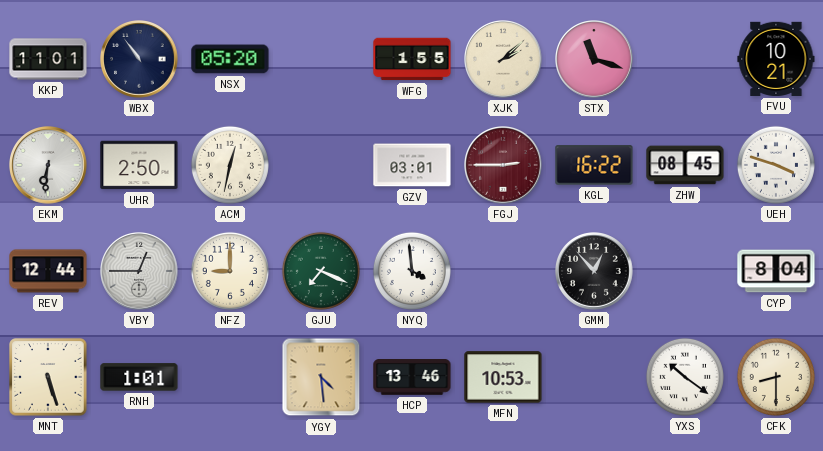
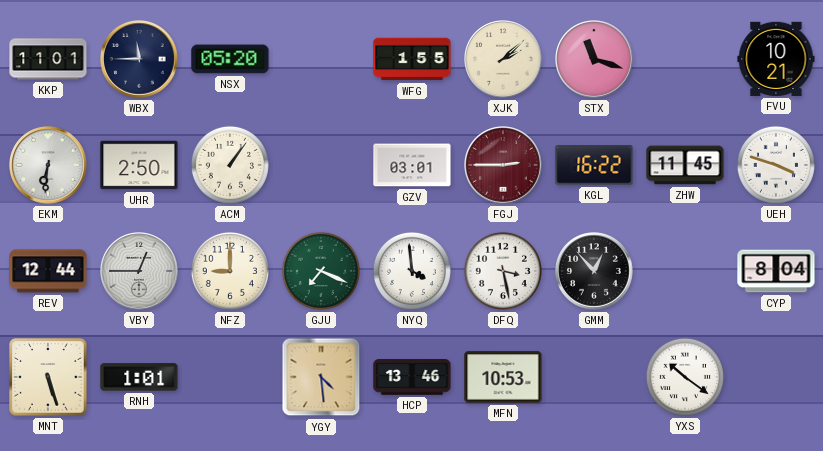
WBX: 10:54 -> 11:45 (139, 59)
ACM: 12:32 -> 1:06 (230, 165)
ZHW: 08:45 -> 11:45 (685, 165)
DFQ: none -> 3:28 (503, 271)
CFK: 8:30 -> none (776, 377)
